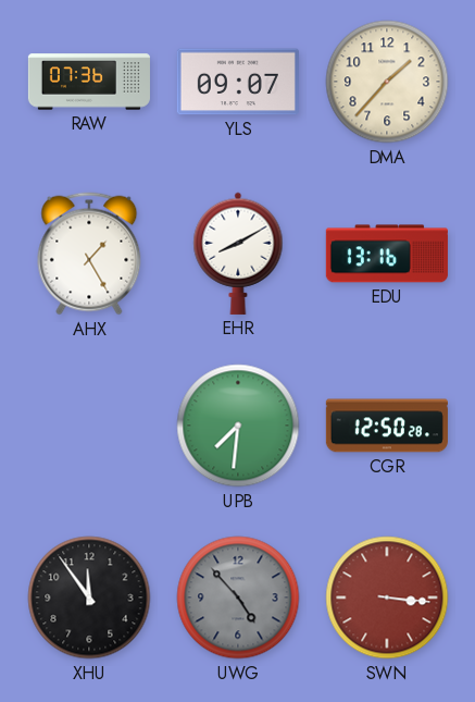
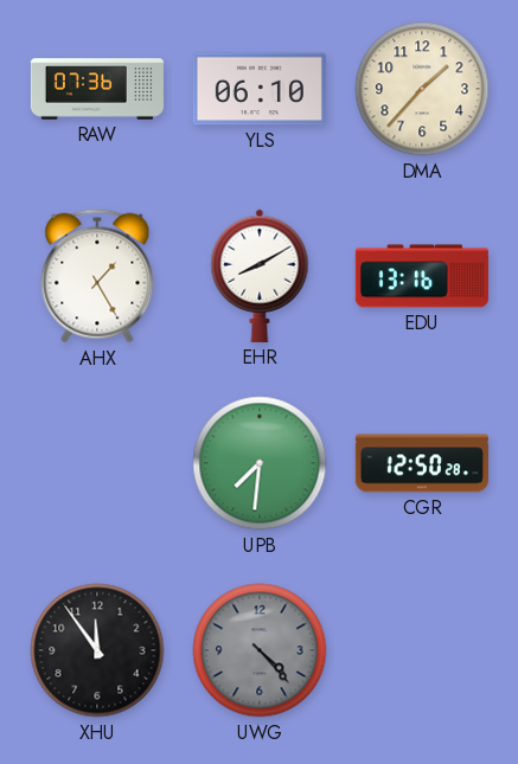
YLS: 09:07 -> 06:10 (260, 89)
UWG: 4:53 -> 4:23 (260, 650)
SWN: 3:16 -> none (387, 598)
